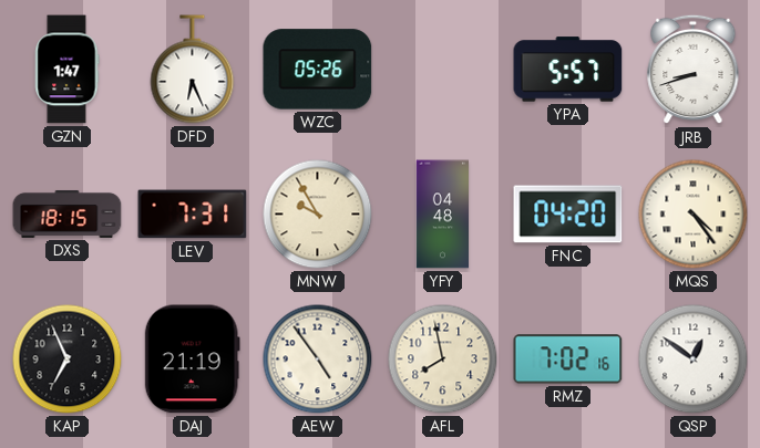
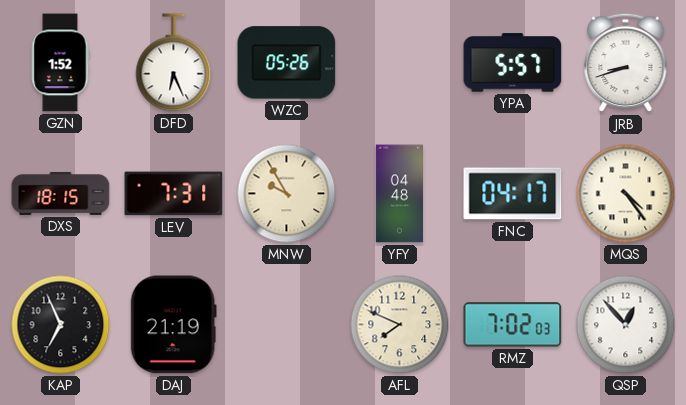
GZN: 1:47 -> 1:52 (60, 63)
FNC: 04:20 -> 04:17 (513, 194)
AEW: 4:54 -> none (318, 360)
AFL: 7:58 -> 7:49 (400, 325)
RMZ: 7:02:16 -> 7:02:03 (513, 325)
QSP: 12:51 -> 12:53 (626, 325)
